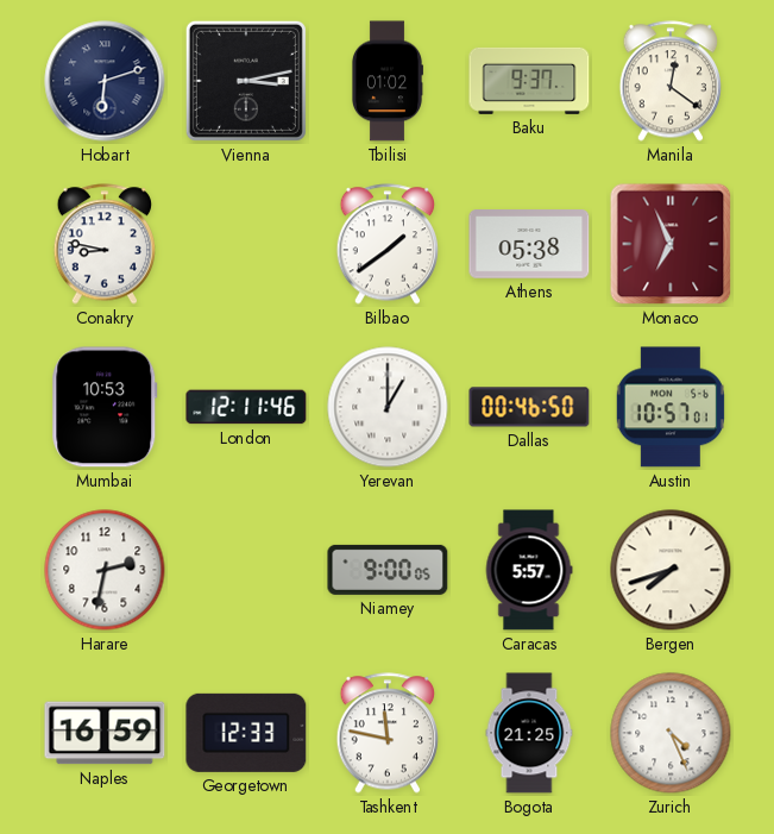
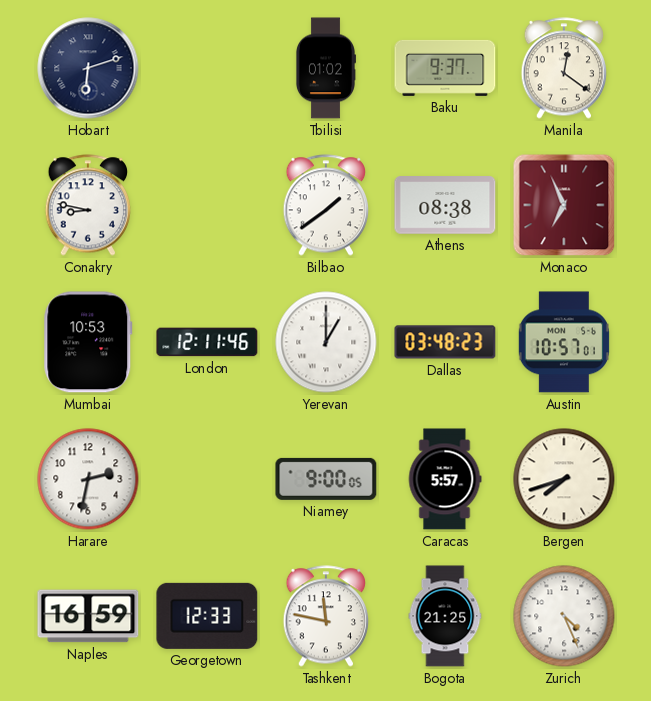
Vienna: 3:13 -> none (246, 81)
Athens: 05:38 -> 08:38 (445, 205)
Dallas: 00:46 -> 03:48 (445, 342)
